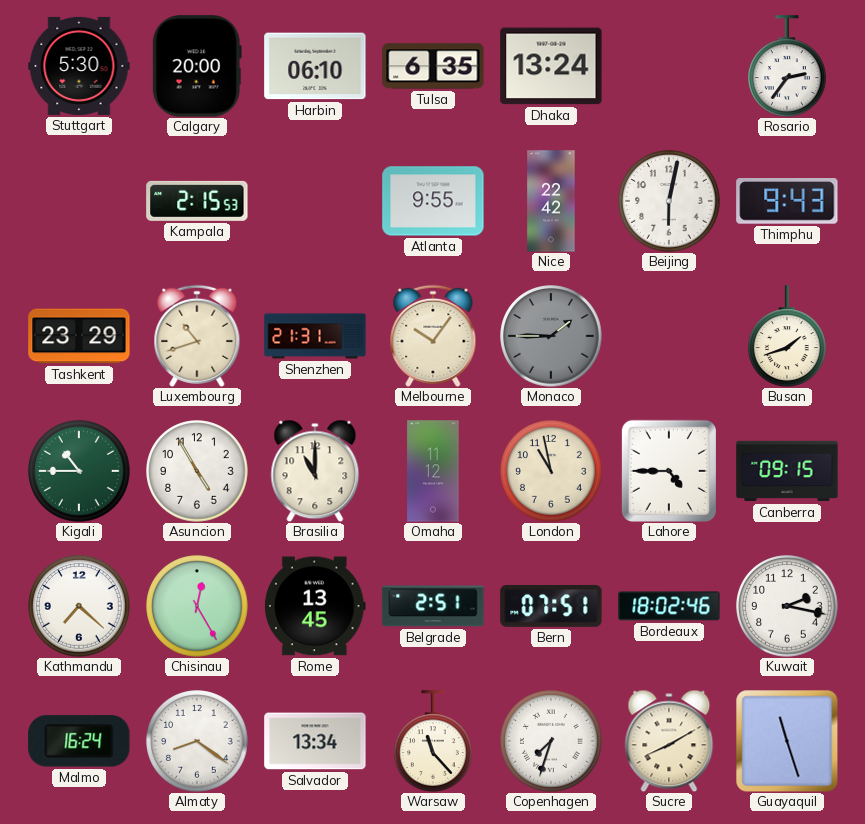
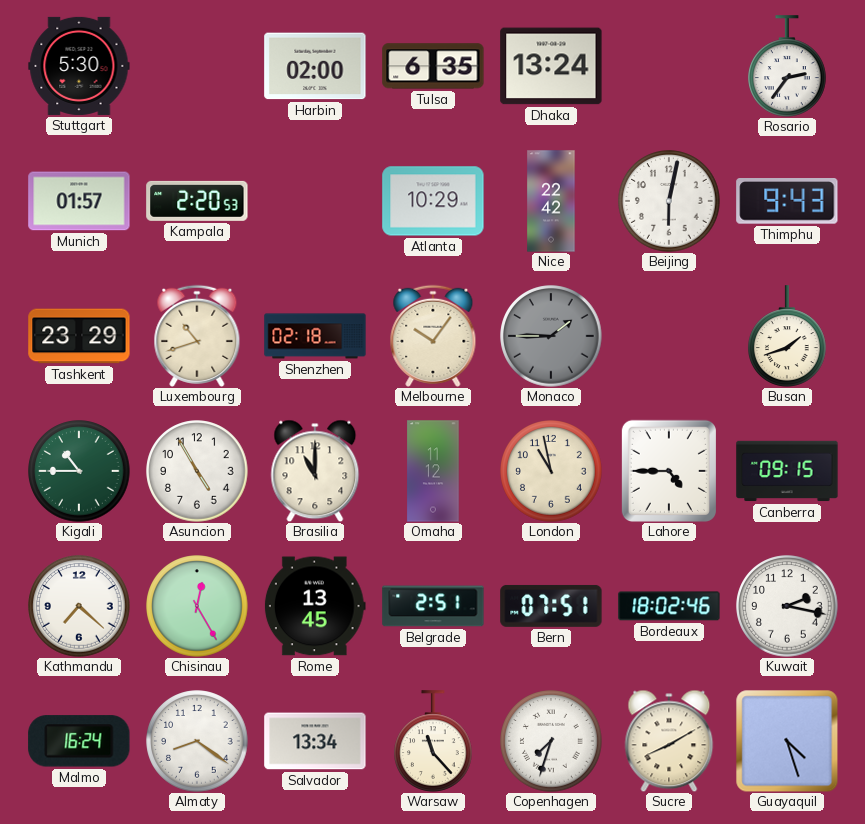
Calgary: 20:00 -> none (197, 66)
Harbin: 06:10 -> 02:00 (315, 66)
Munich: none -> 01:57 (79, 201)
Kampala: 2:15 -> 2:20 (197, 201)
Atlanta: 9:55 -> 10:29 (433, 201)
Shenzhen: 21:31 -> 02:18 (315, 336)
Guayaquil: 11:27 -> 4:27 (787, 741)
